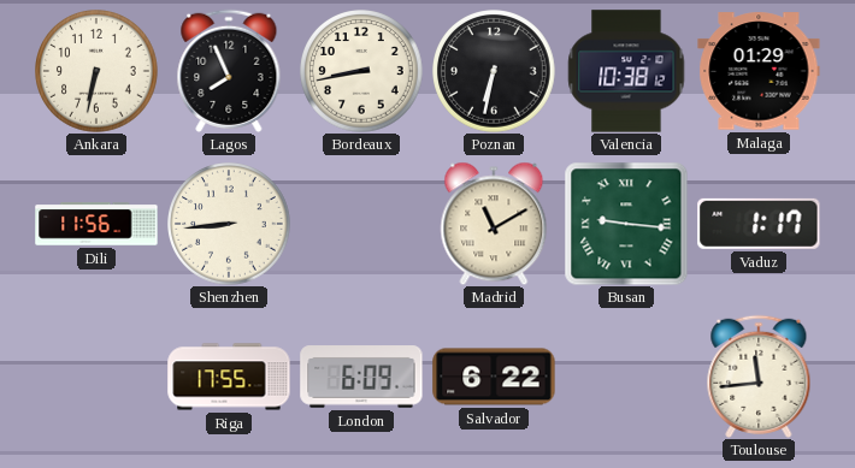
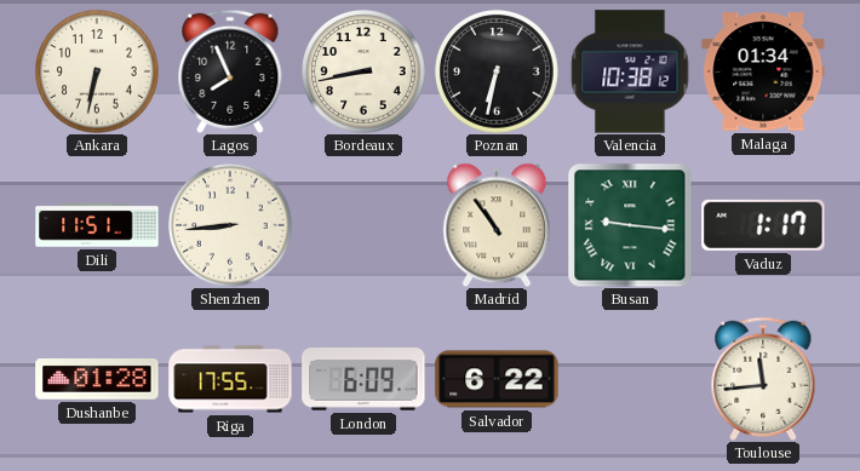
Malaga: 01:29 -> 01:34 (763, 71)
Dili: 11:56 -> 11:51 (97, 225)
Madrid: 11:10 -> 10:54 (497, 225)
Dushanbe: none -> 01:28 (97, 379)
